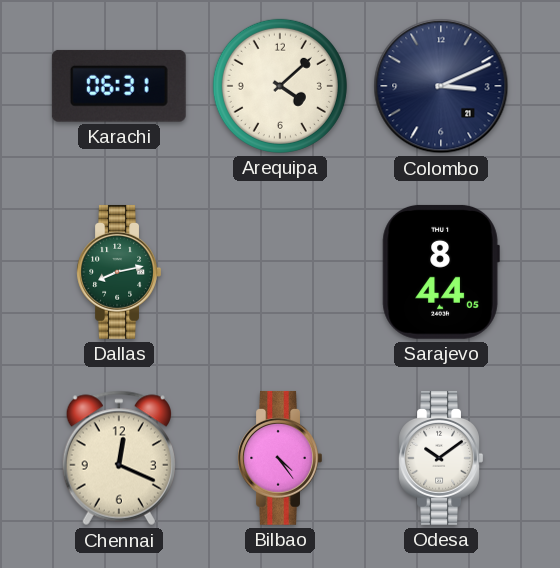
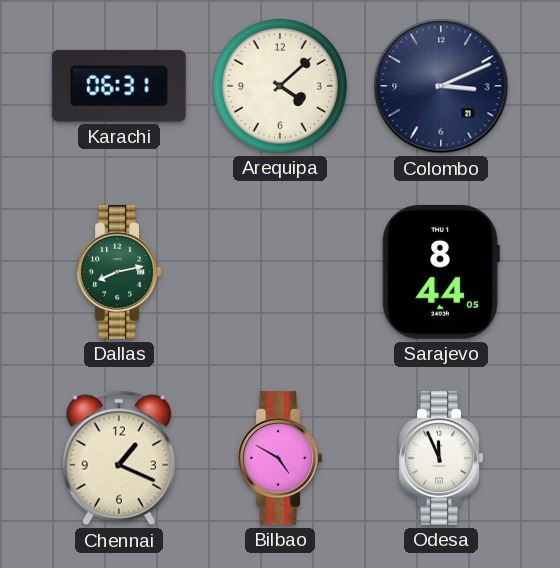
Chennai: 12:19 -> 1:19 (119, 458)
Bilbao: 4:24 -> 4:50 (280, 458)
Odesa: 10:09 -> 11:56 (441, 458)
